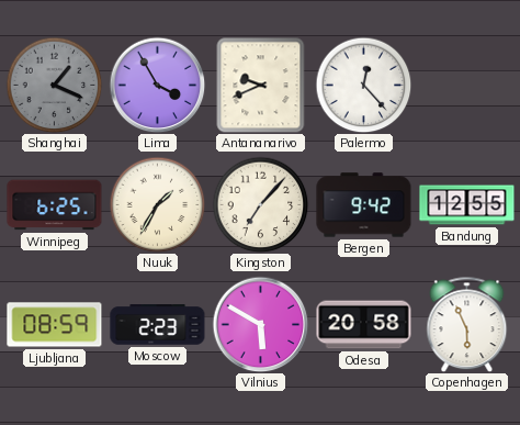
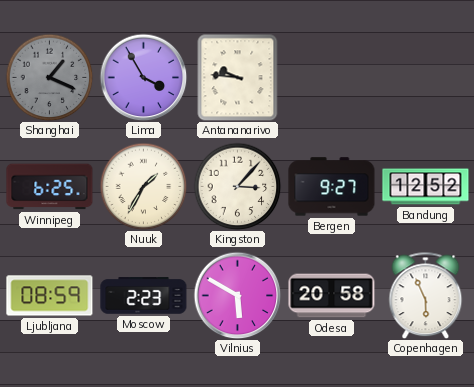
Antananarivo: 9:41 -> 9:46 (238, 77)
Palermo: 12:23 -> none (363, 85)
Kingston: 7:07 -> 3:07 (237, 186)
Bergen: 9:42 -> 9:27 (332, 187)
Bandung: 12:55 -> 12:52 (426, 187)
